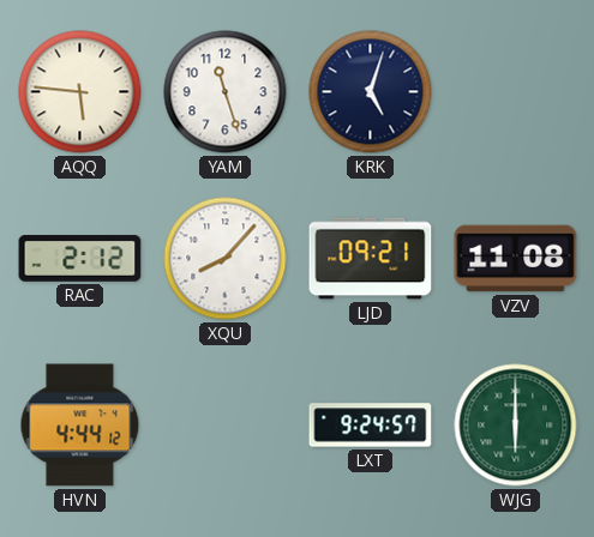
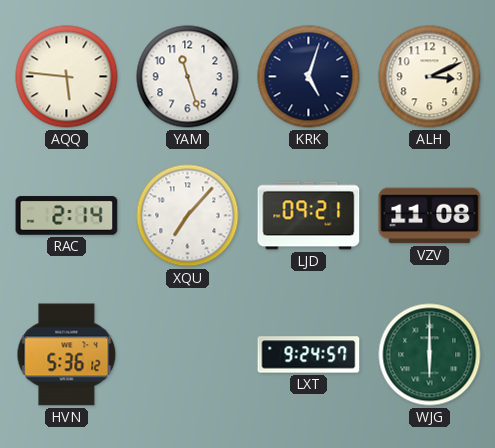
ALH: none -> 3:11 (430, 77)
RAC: 2:12 -> 2:14 (67, 216)
XQU: 8:07 -> 7:07 (188, 216)
HVN: 4:44 -> 5:36 (67, 355)
